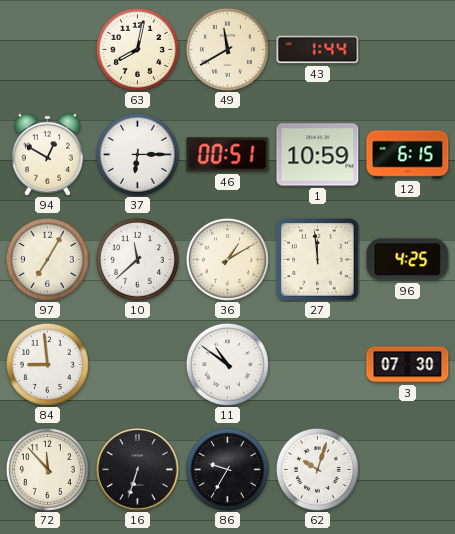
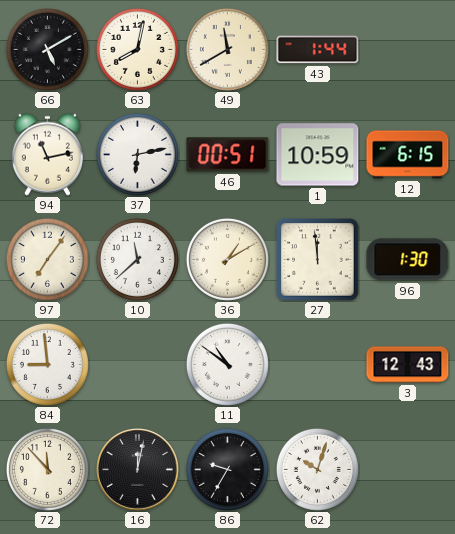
66: none -> 5:10 (47, 49)
94: 12:50 -> 11:13 (47, 154)
37: 6:15 -> 6:13 (137, 154)
97: 7:05 -> 7:06 (47, 259)
96: 4:25 -> 1:30 (408, 260)
3: 07:30 -> 12:43 (408, 365)
16: 6:33 -> 12:02 (138, 470)
